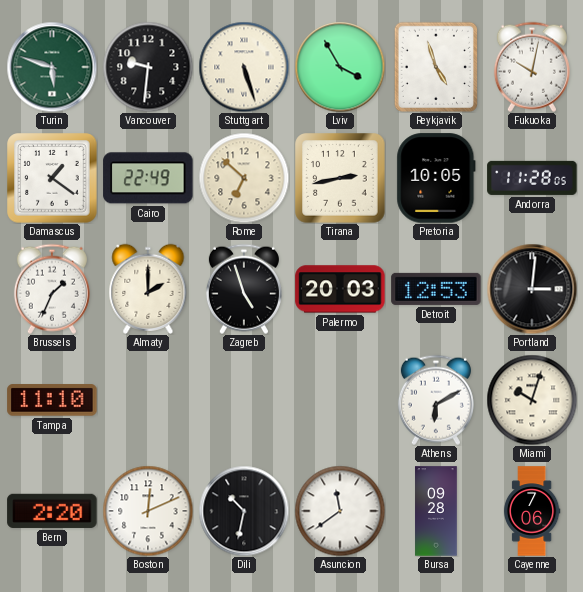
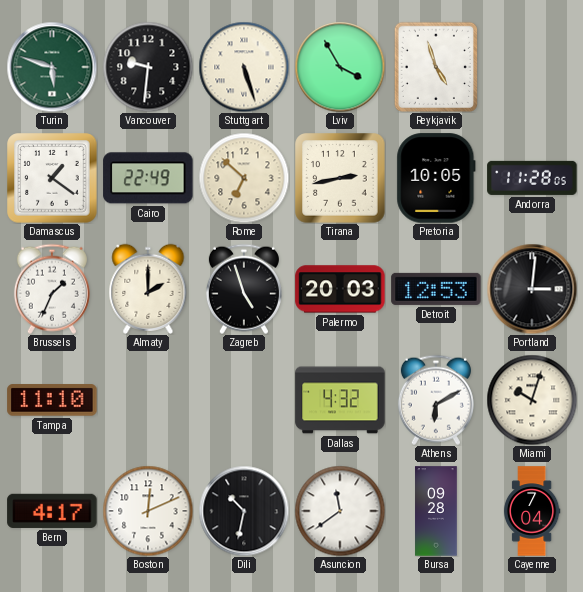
Fukuoka: 10:02 -> none (532, 67)
Dallas: none -> 4:32 (340, 400)
Bern: 2:20 -> 4:17 (52, 511)
Cayenne: 7:06 -> 7:04 (532, 511)
